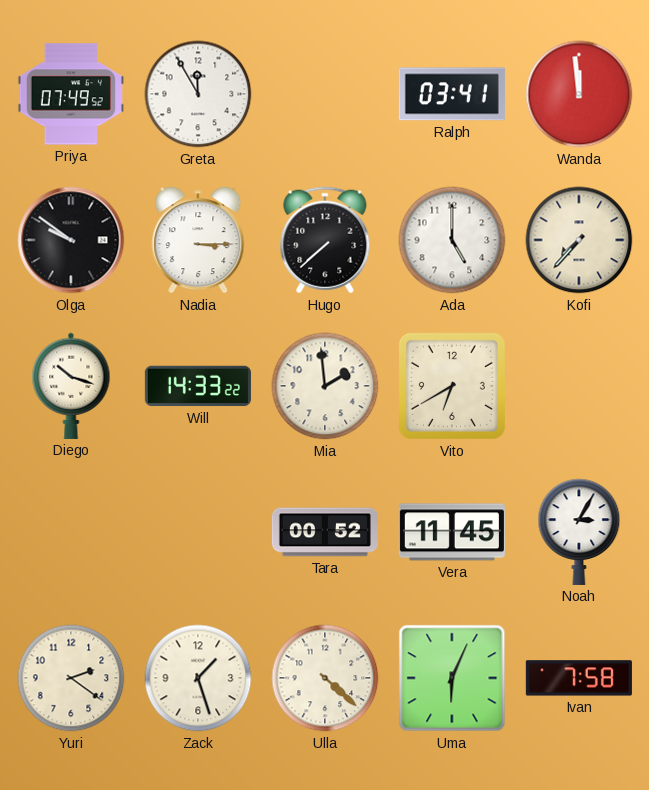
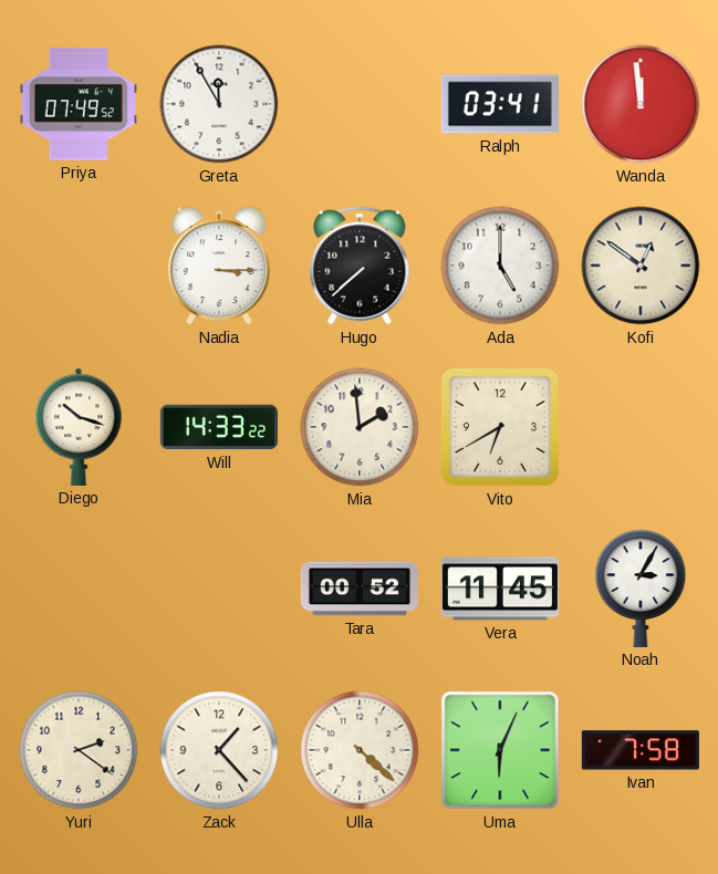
Olga: 9:51 -> none (71, 240)
Kofi: 7:37 -> 12:51 (641, 266)
Zack: 1:27 -> 1:23 (219, 750)
